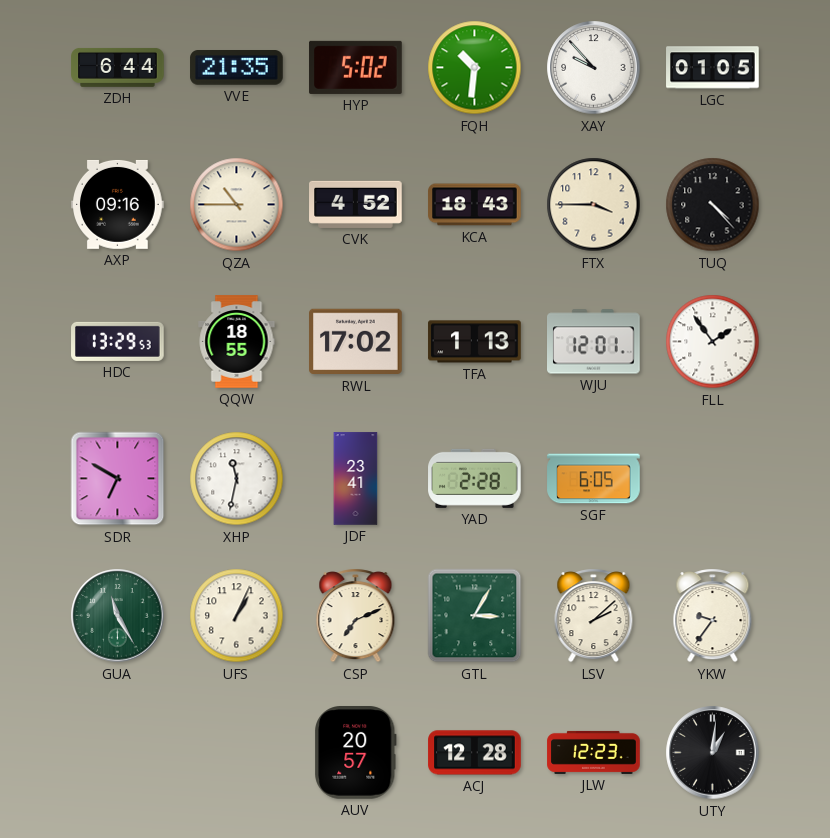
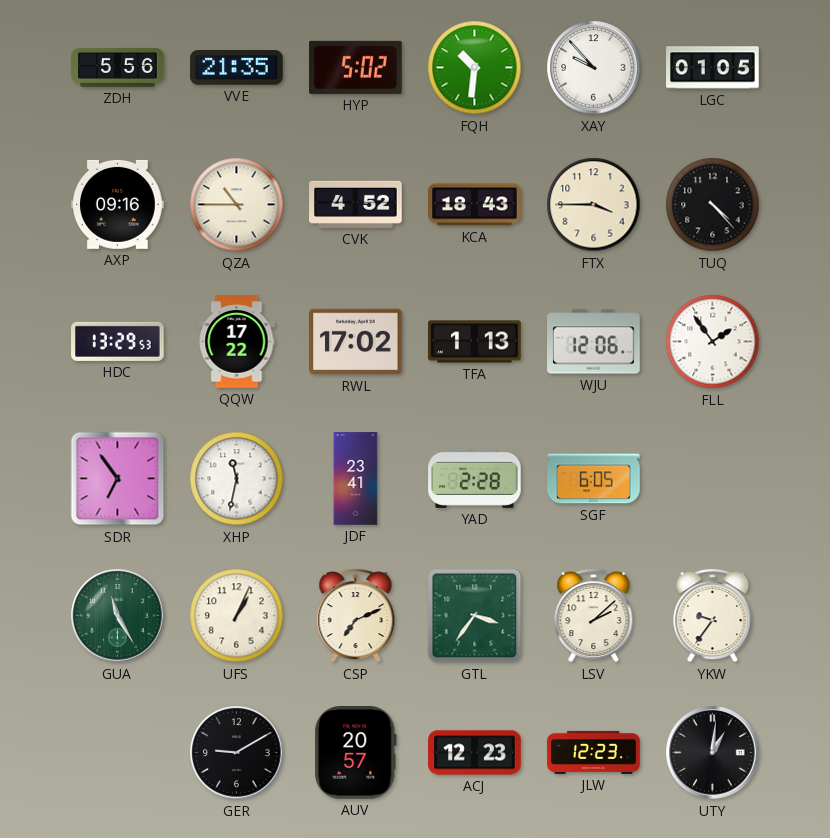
ZDH: 6:44 -> 5:56 (118, 67)
QQW: 18:55 -> 17:22 (237, 342)
WJU: 12:01 -> 12:06 (594, 342)
SDR: 6:50 -> 6:54 (118, 479)
GTL: 3:05 -> 3:36 (475, 616)
GER: none -> 9:10 (237, 753)
ACJ: 12:28 -> 12:23 (475, 753)
